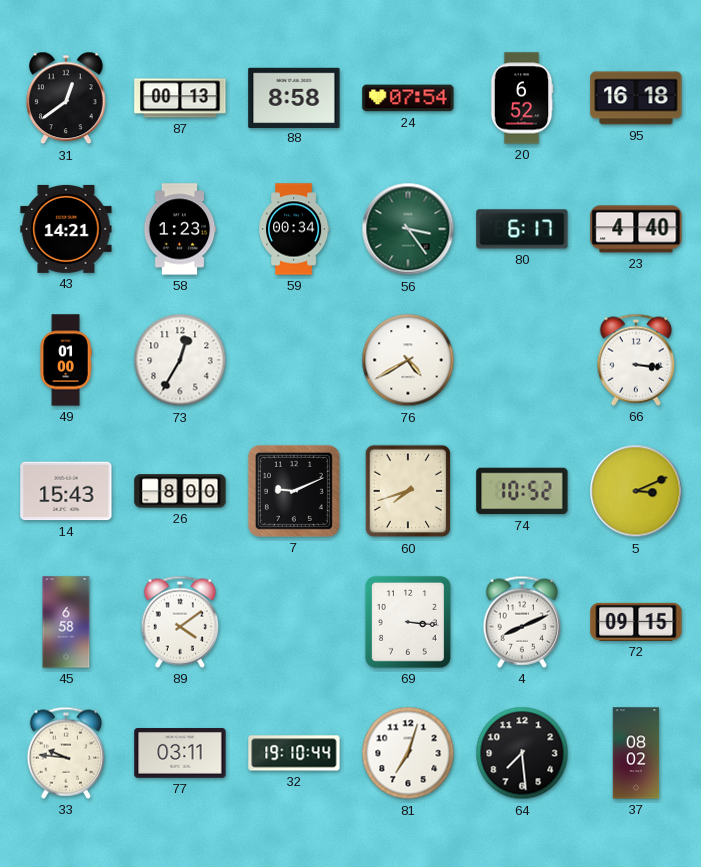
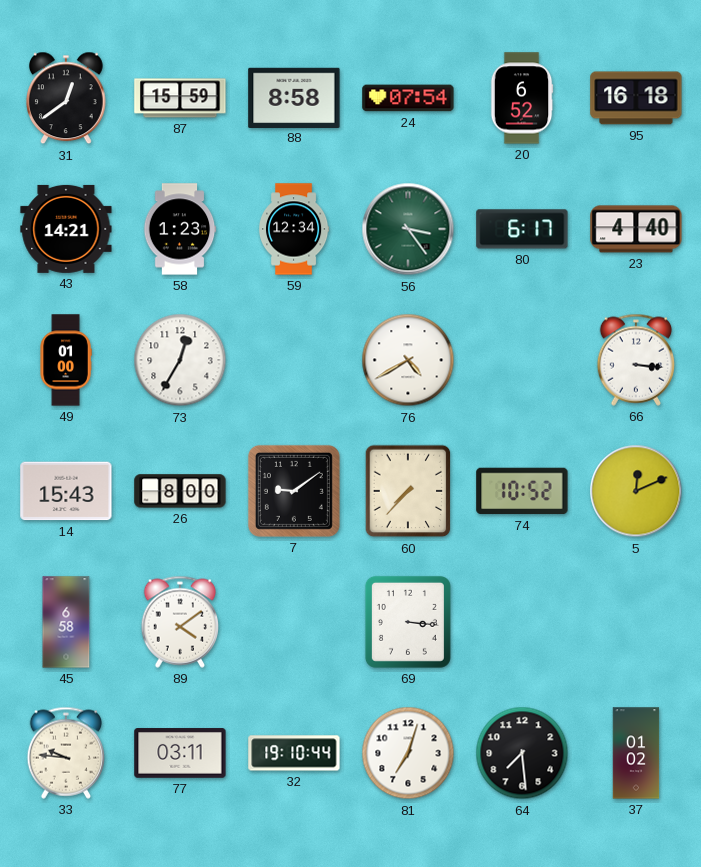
87: 00:13 -> 15:59 (180, 98)
59: 00:34 -> 12:34 (294, 229)
7: 9:11 -> 9:09 (294, 491)
60: 7:42 -> 7:37 (408, 491)
5: 3:11 -> 12:11 (636, 491)
4: 8:11 -> none (522, 622)
72: 09:15 -> none (636, 622)
37: 08:02 -> 01:02 (636, 753)
